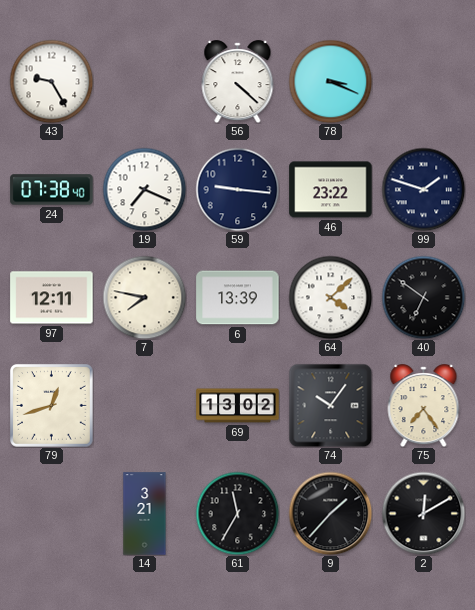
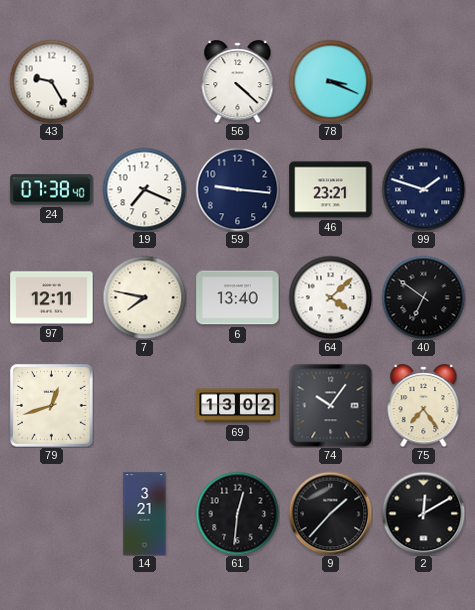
46: 23:22 -> 23:21 (331, 190)
6: 13:39 -> 13:40 (238, 298)
61: 11:35 -> 12:31 (237, 513)
